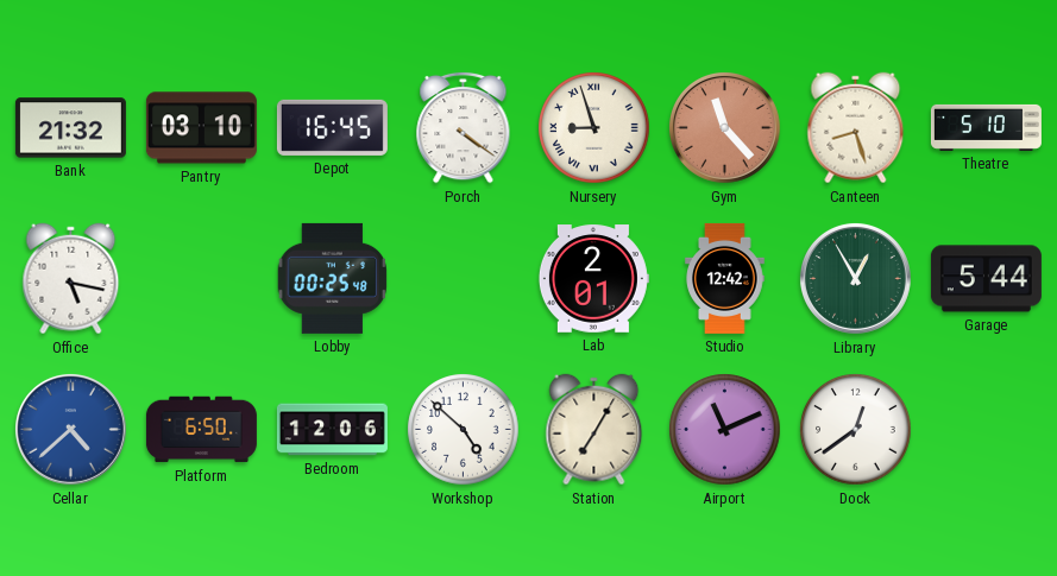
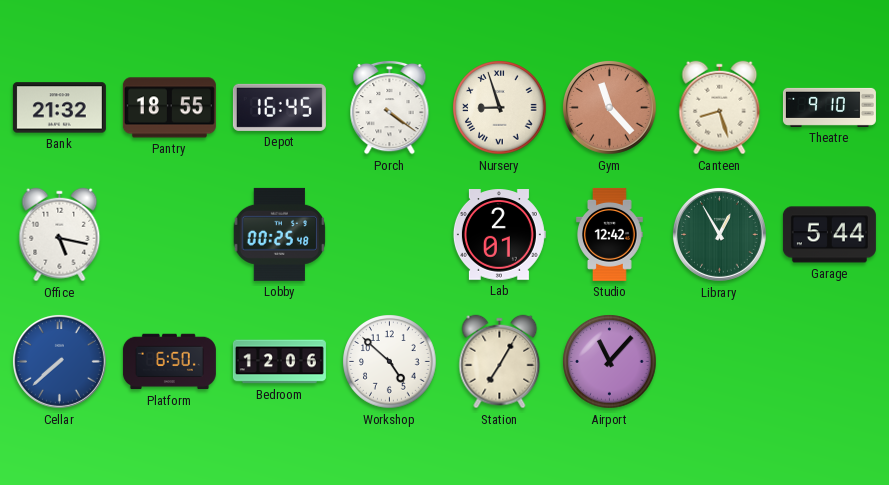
Pantry: 03:10 -> 18:55 (169, 108)
Theatre: 5:10 -> 9:10 (829, 107)
Cellar: 4:38 -> 7:38 (59, 361)
Airport: 11:11 -> 11:07 (610, 362)
Dock: 12:39 -> none (856, 430)
